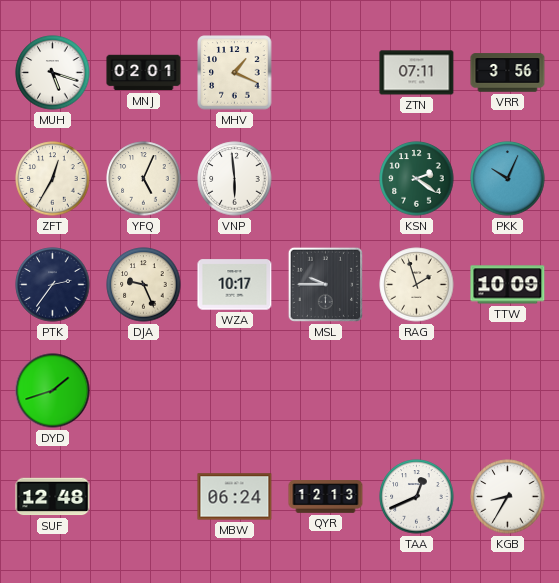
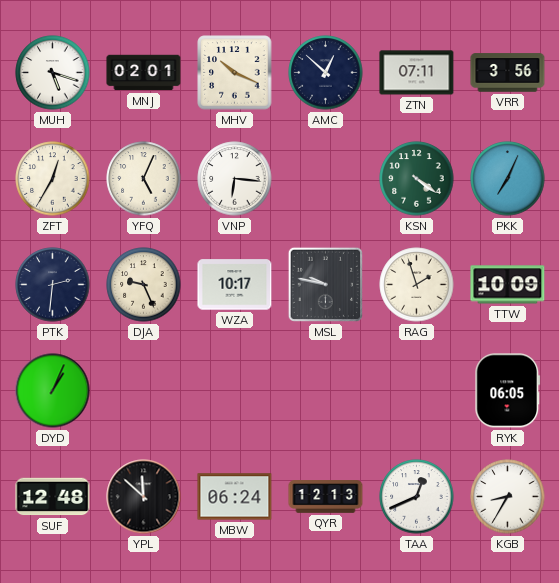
MHV: 1:19 -> 10:19 (235, 73)
AMC: none -> 12:52 (326, 73)
VNP: 5:59 -> 6:16 (235, 179)
KSN: 2:21 -> 4:21 (417, 179)
PKK: 10:04 -> 7:04 (508, 179)
PTK: 2:36 -> 2:31 (53, 285)
MSL: 9:45 -> 9:47 (325, 284)
DYD: 1:42 -> 1:04 (53, 391)
RYK: none -> 06:05 (508, 391)
YPL: none -> 11:52 (144, 497)
